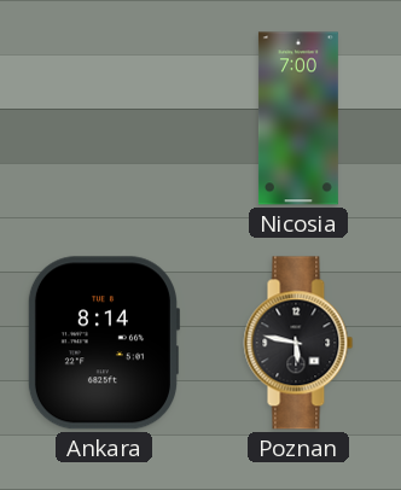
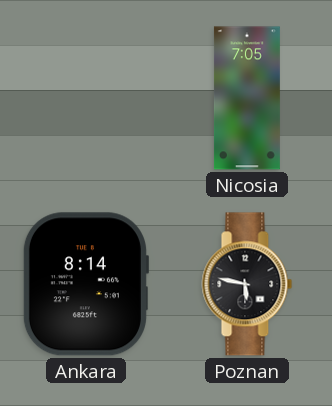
Nicosia: 7:00 -> 7:05 (247, 98)
